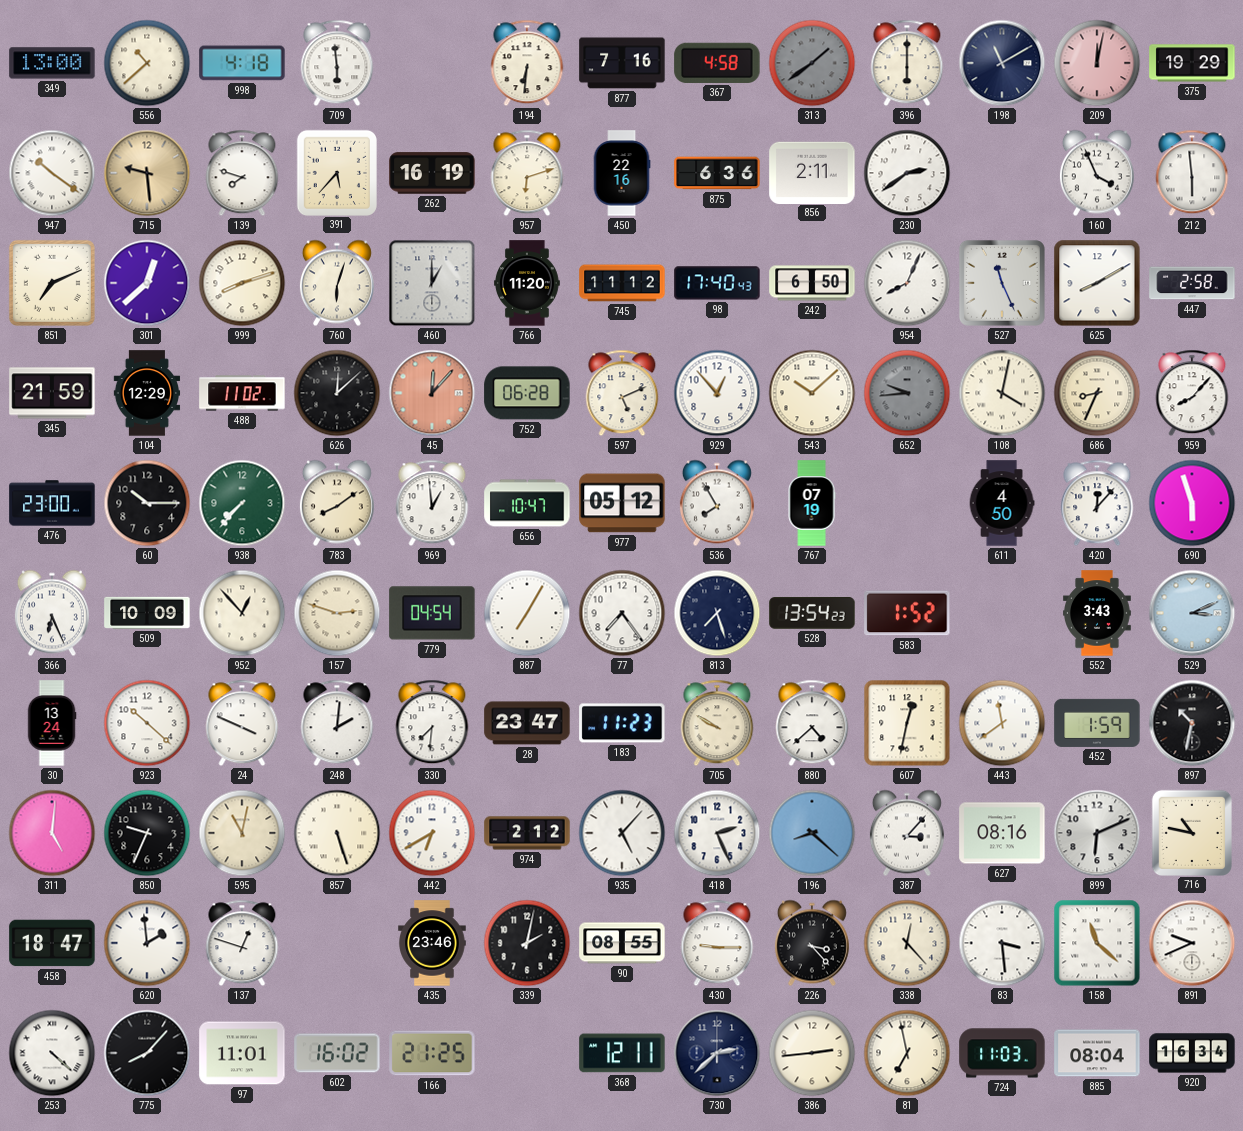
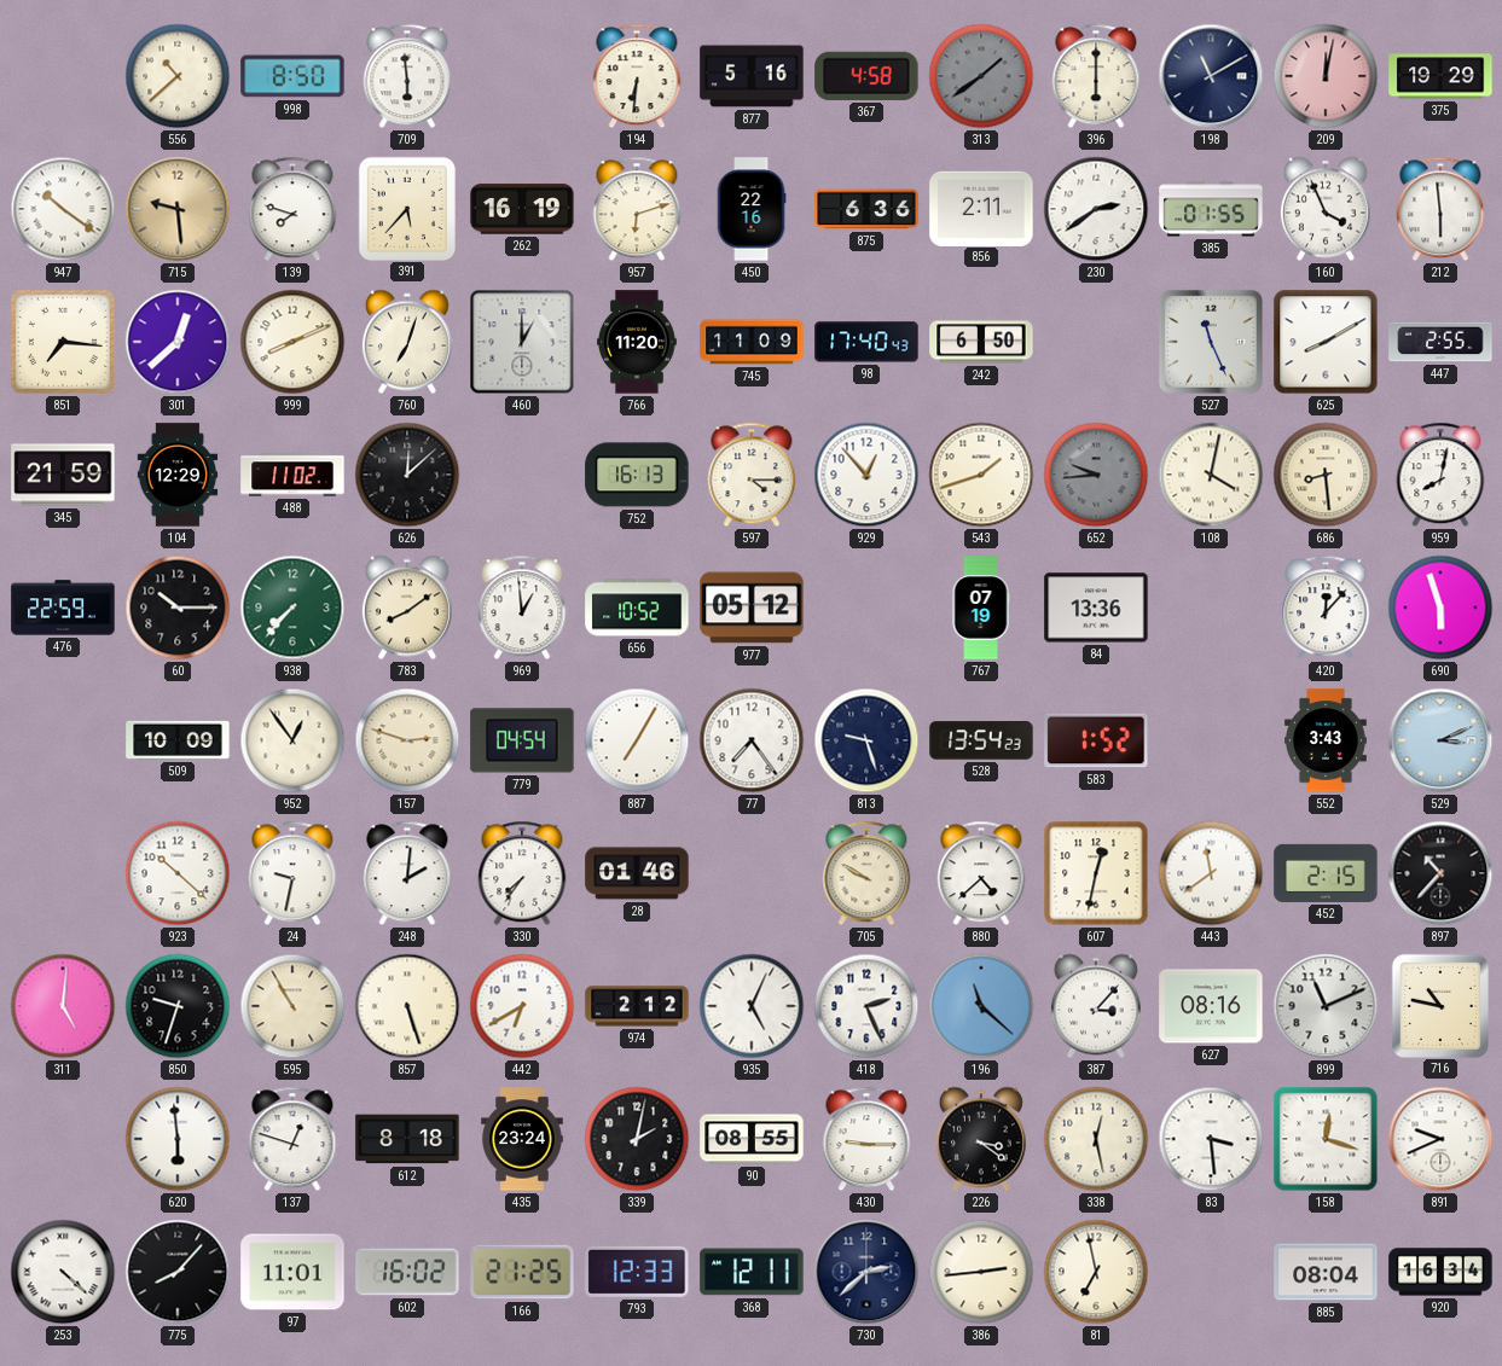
349: 13:00 -> none (52, 63)
998: 4:18 -> 8:50 (292, 76)
877: 7:16 -> 5:16 (752, 76)
385: none -> 01:55 (1211, 209)
851: 7:11 -> 7:16 (63, 342)
999: 8:12 -> 8:11 (292, 342)
760: 6:03 -> 7:03 (407, 342)
745: 11:12 -> 11:09 (752, 342)
954: 8:04 -> none (907, 283)
447: 2:58 -> 2:55 (1440, 342)
45: 12:07 -> none (432, 393)
752: 06:28 -> 16:13 (637, 475)
597: 5:11 -> 4:15 (752, 475)
543: 10:08 -> 1:42 (981, 475)
686: 8:34 -> 8:29 (1326, 475)
959: 8:07 -> 8:02 (1440, 475)
476: 23:00 -> 22:59 (63, 608)
656: 10:47 -> 10:52 (637, 608)
536: 7:55 -> none (717, 503)
84: none -> 13:36 (1096, 608)
611: 4:50 -> none (1002, 503)
366: 6:26 -> none (52, 613)
952: 12:53 -> 12:54 (292, 740)
813: 7:27 -> 9:27 (866, 740)
30: 13:24 -> none (52, 723)
24: 3:49 -> 9:32 (292, 873)
330: 7:31 -> 7:36 (522, 873)
28: 23:47 -> 01:46 (637, 873)
183: 11:23 -> none (622, 723)
452: 1:59 -> 2:15 (1326, 873)
897: 10:32 -> 10:37 (1440, 873)
850: 9:34 -> 9:33 (178, 1006)
595: 11:02 -> 10:55 (292, 1006)
935: 5:07 -> 5:04 (752, 1006)
196: 8:22 -> 11:22 (981, 1006)
899: 6:11 -> 11:11 (1326, 1006)
458: 18:47 -> none (52, 943)
620: 1:59 -> 5:59 (178, 1139)
612: none -> 8:18 (407, 1139)
435: 23:46 -> 23:24 (522, 1139)
226: 3:23 -> 3:21 (981, 1139)
338: 12:23 -> 12:28 (1096, 1139)
158: 11:22 -> 12:18 (1326, 1139)
793: none -> 12:33 (637, 1272)
724: 11:03 -> none (1002, 1053)
